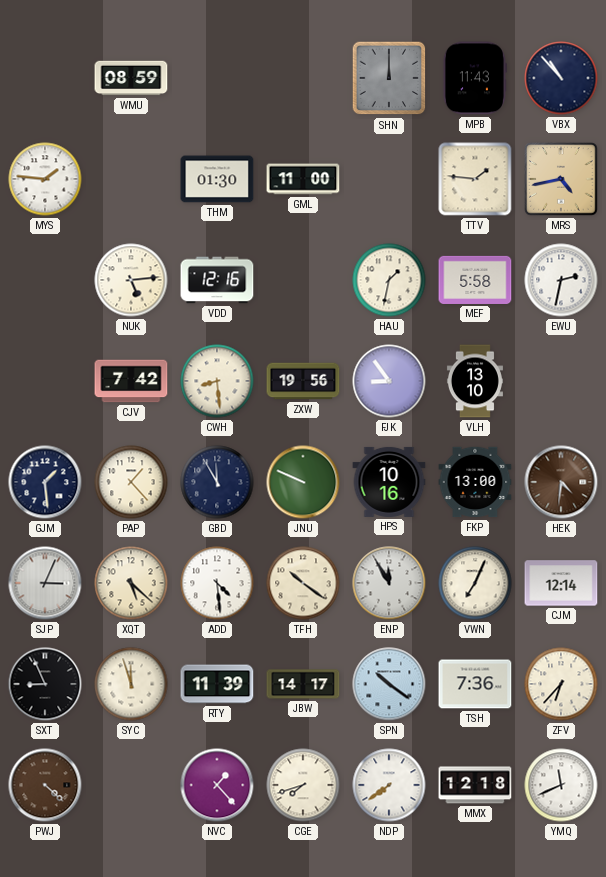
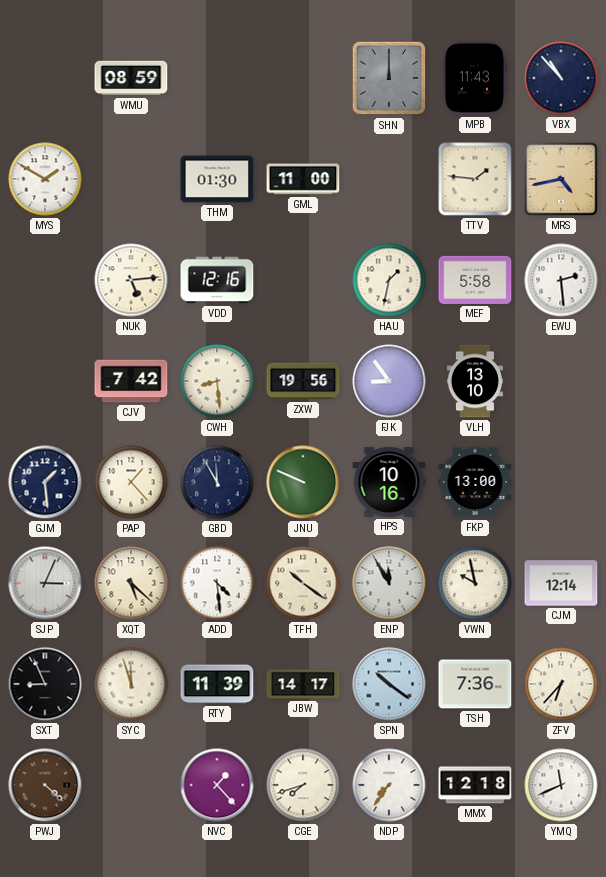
MYS: 1:46 -> 1:50 (45, 179)
EWU: 2:32 -> 2:29 (561, 280)
HEK: 4:31 -> none (561, 482)
VWN: 7:04 -> 9:58 (475, 583)
NDP: 7:39 -> 7:36 (389, 785)
